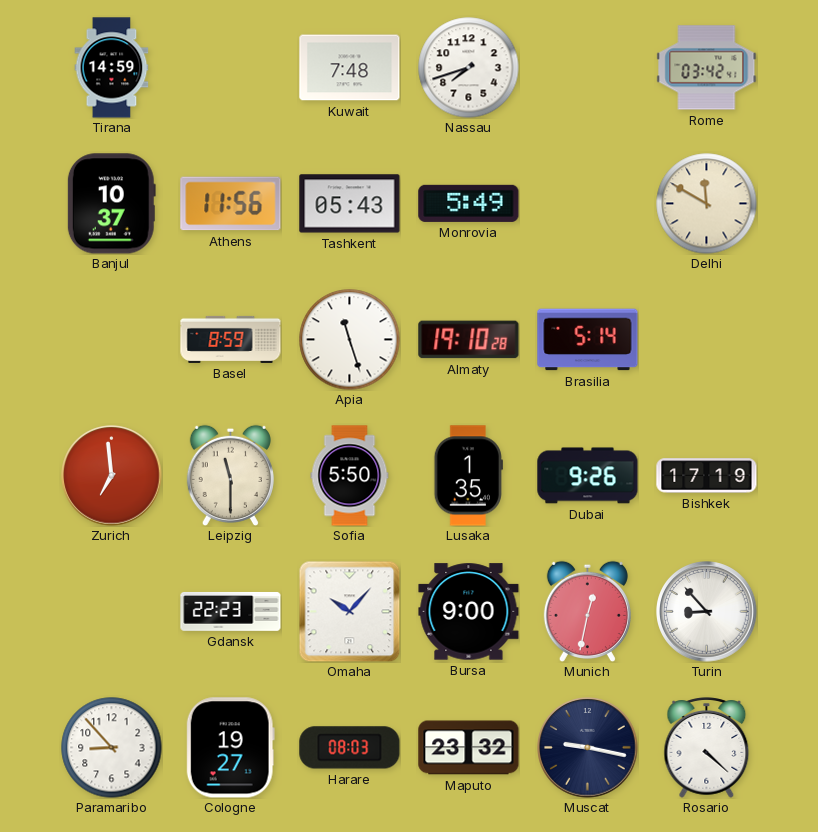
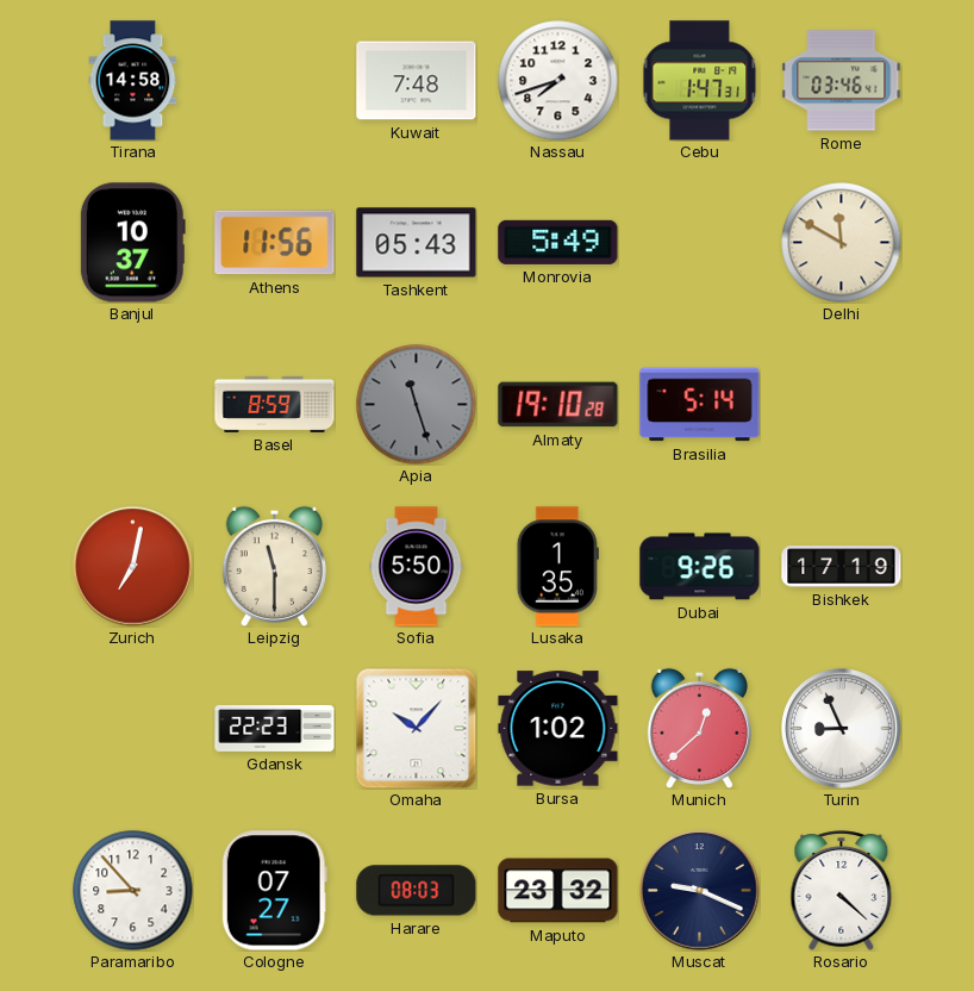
Tirana: 14:59 -> 14:58 (133, 81)
Cebu: none -> 1:47 (700, 81)
Rome: 03:42 -> 03:46 (842, 81)
Apia dial: white -> grey (417, 405)
Zurich: 6:59 -> 7:02 (133, 567)
Bursa: 9:00 -> 1:02 (558, 729)
Munich: 12:32 -> 12:38 (699, 728)
Turin: 8:53 -> 8:56 (842, 729)
Cologne: 19:27 -> 07:27 (274, 891)
Muscat: 9:17 -> 9:19 (700, 891)
